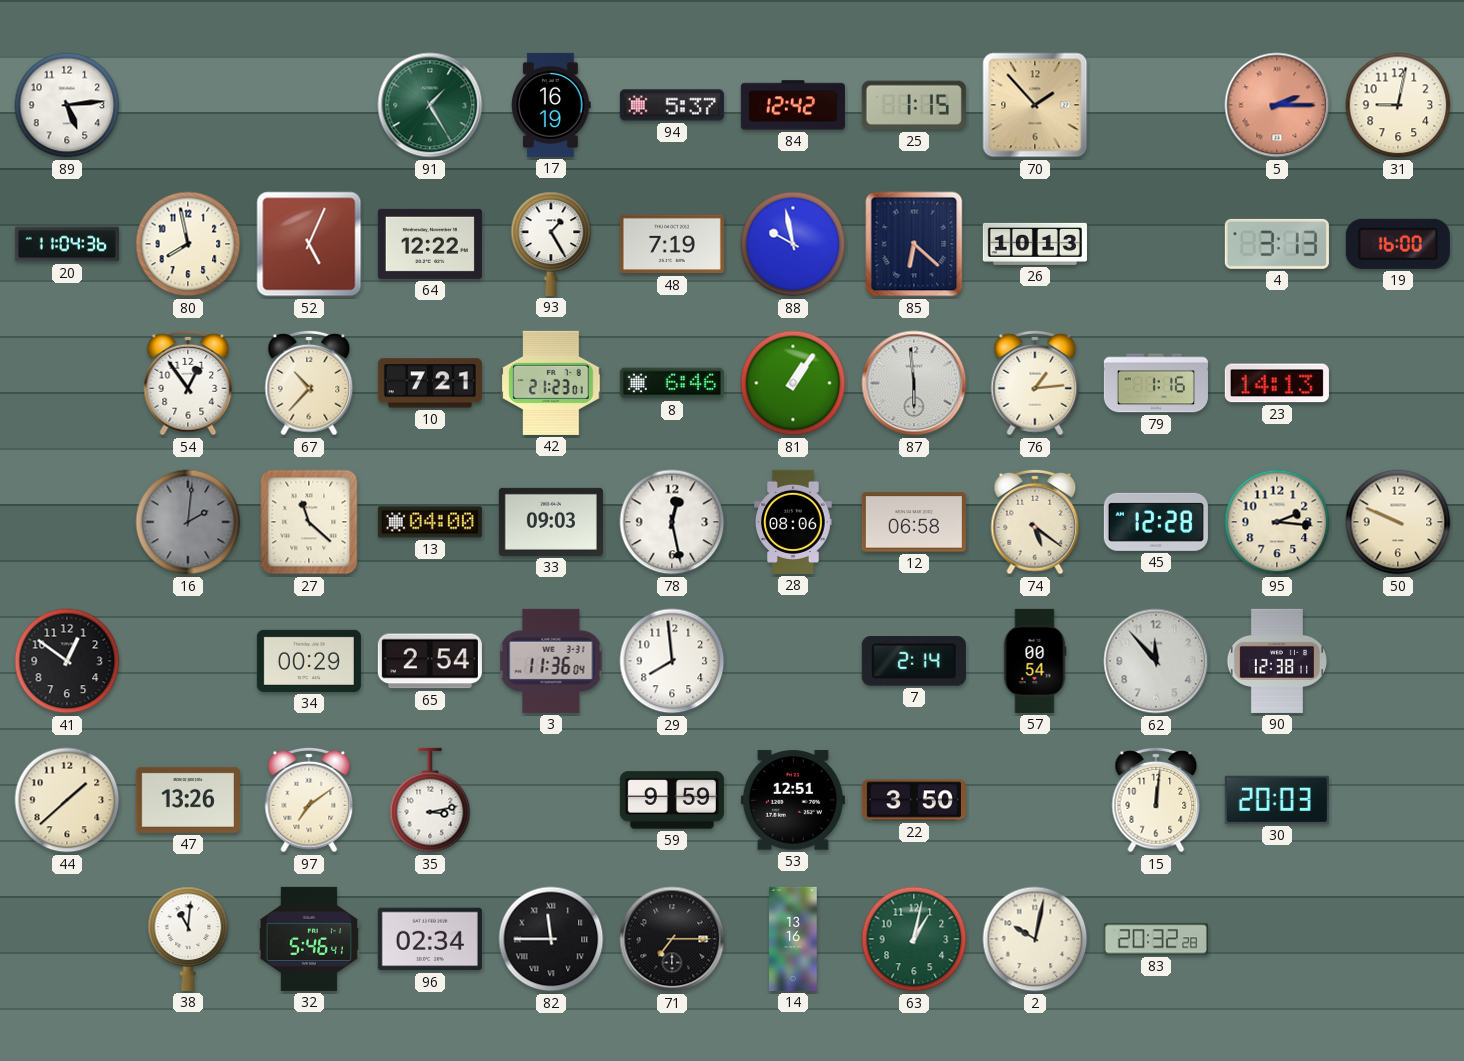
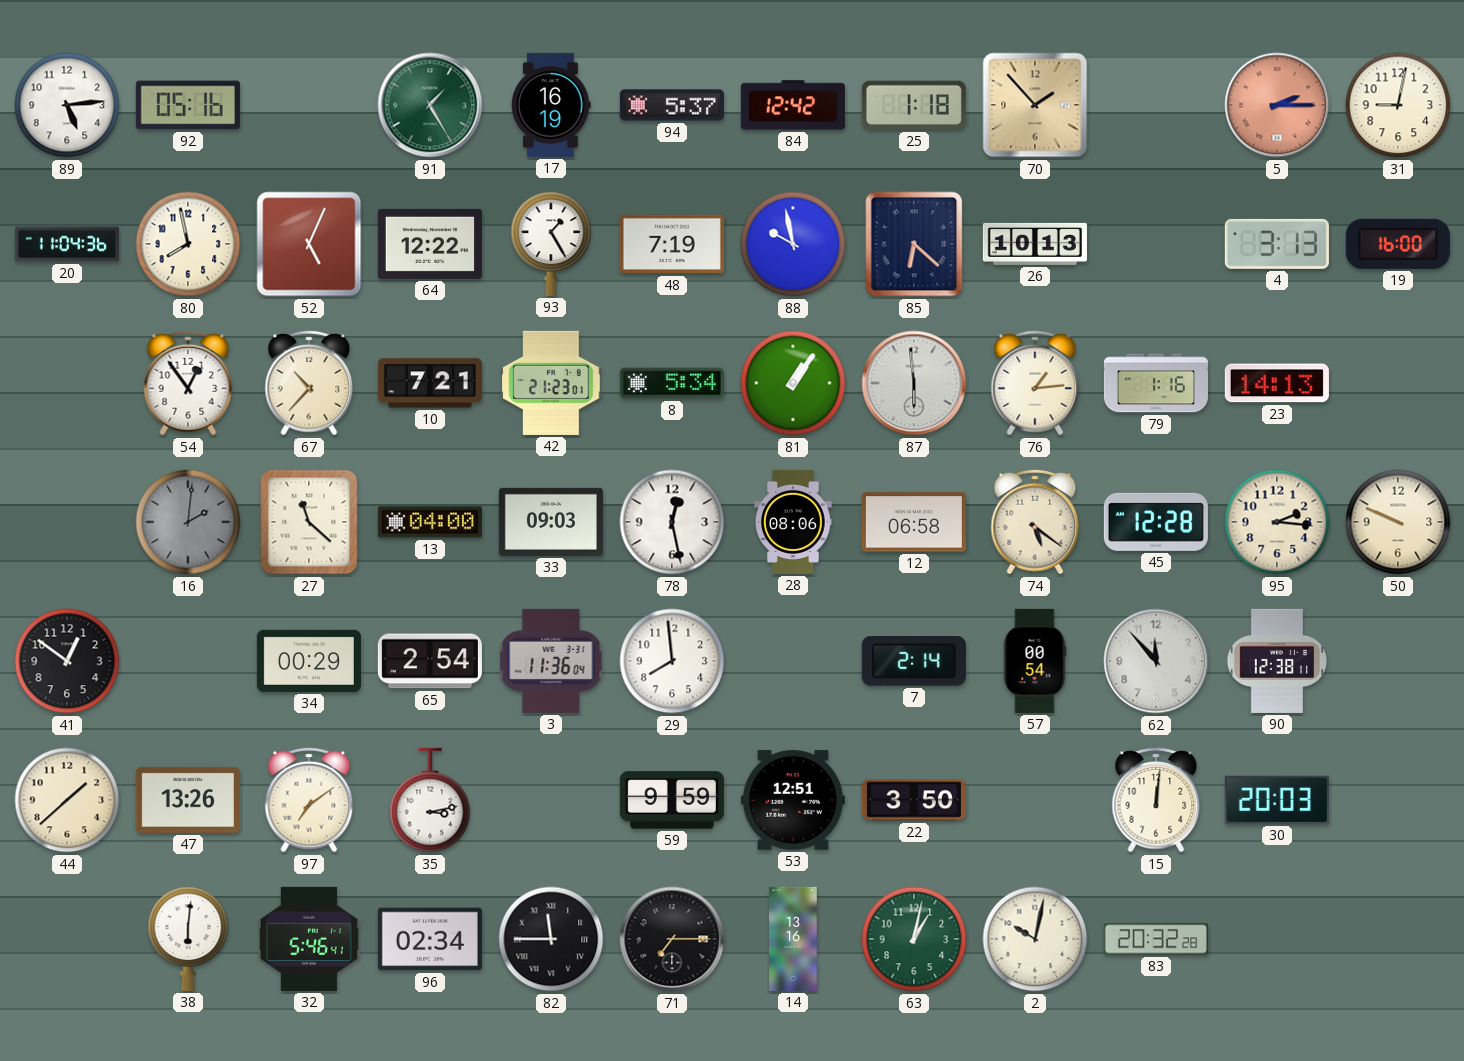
92: none -> 05:16 (188, 105)
25: 1:15 -> 1:18 (914, 105)
8: 6:46 -> 5:34 (672, 383)
38: 11:01 -> 6:01 (188, 939)
